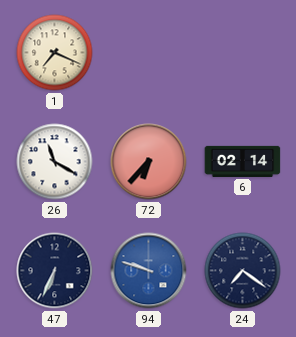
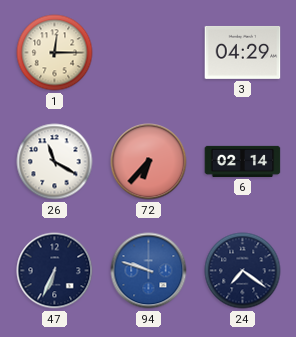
1: 7:19 -> 12:15 (55, 53)
3: none -> 04:29 (243, 52)
